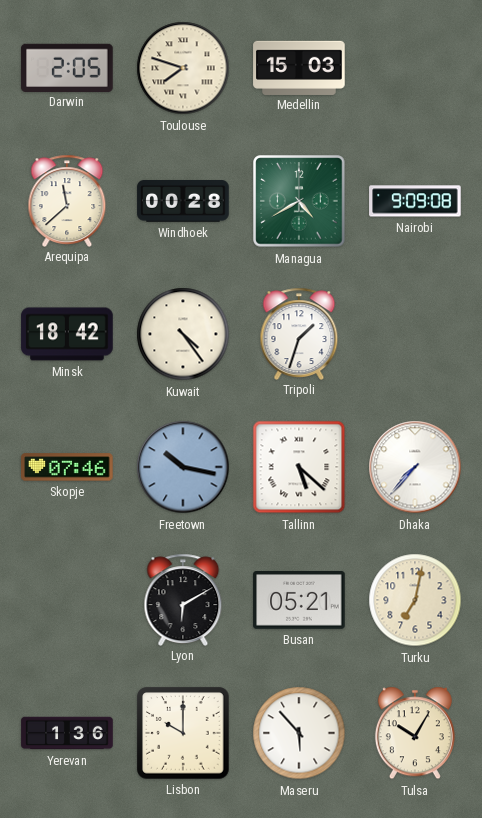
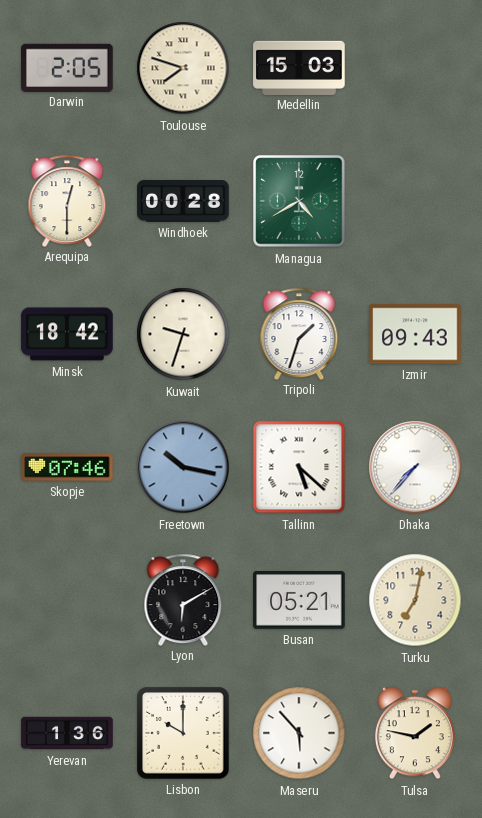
Arequipa: 11:38 -> 12:30 (67, 200)
Nairobi: 9:09 -> none (415, 201)
Kuwait: 4:24 -> 9:33 (183, 334)
Izmir: none -> 09:43 (415, 334)
Tulsa: 10:05 -> 1:47 (415, 733)
